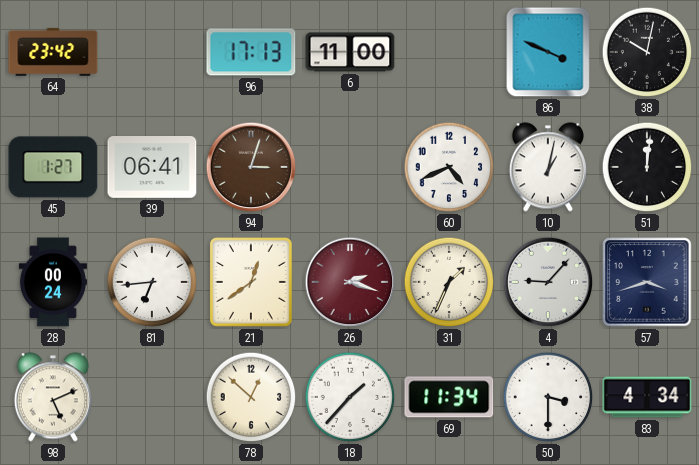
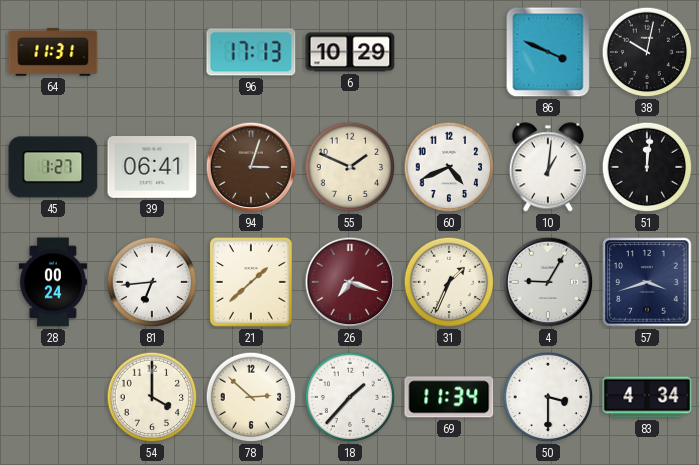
64: 23:42 -> 11:31 (53, 52)
6: 11:00 -> 10:29 (350, 52)
55: none -> 1:49 (350, 167)
10: 1:02 -> 1:01 (548, 167)
21: 12:39 -> 1:38 (251, 283)
26: 2:18 -> 7:18 (350, 282)
4: 9:07 -> 9:05 (548, 282)
98: 5:11 -> none (53, 397)
54: none -> 4:00 (152, 397)
78: 12:52 -> 2:52 (251, 397)
